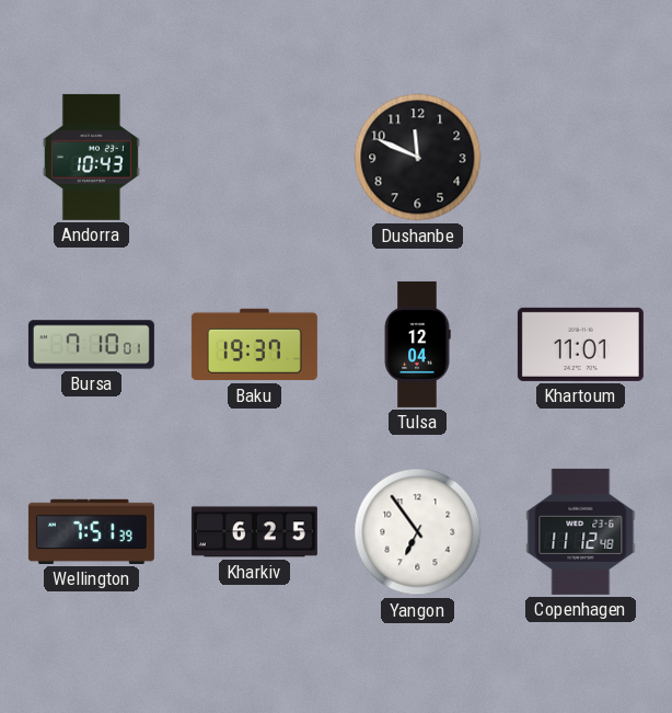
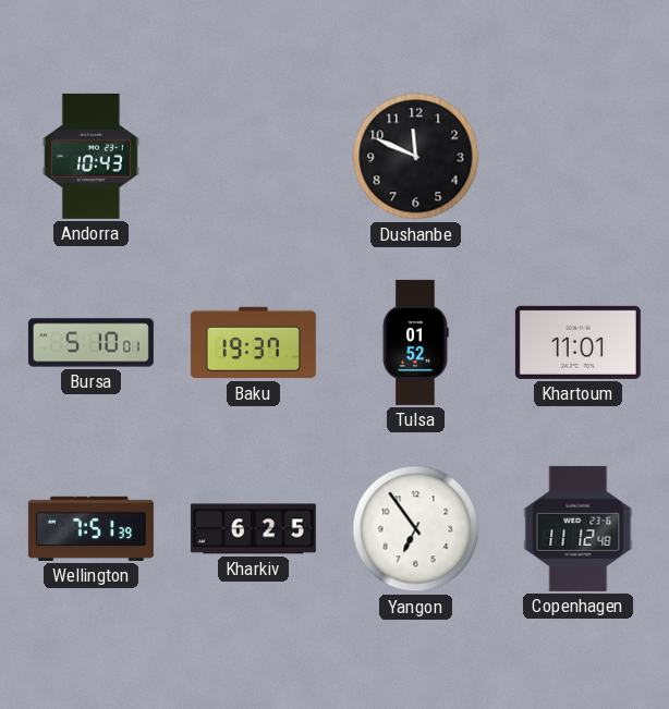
Bursa: 7:10 -> 5:10 (90, 343)
Tulsa: 12:04 -> 01:52 (415, 342)
